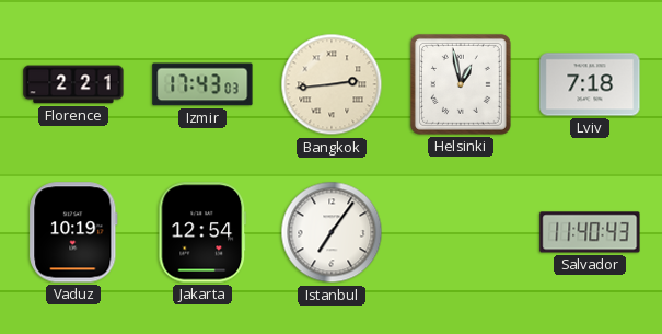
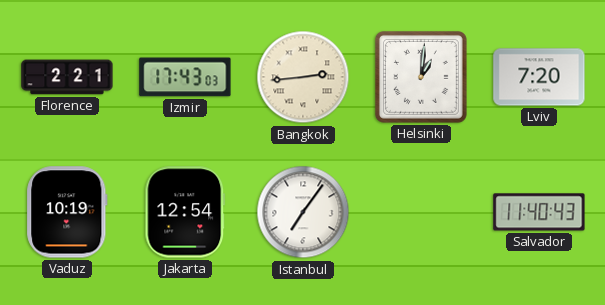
Helsinki: 12:58 -> 1:01 (421, 77)
Lviv: 7:18 -> 7:20 (539, 77)
